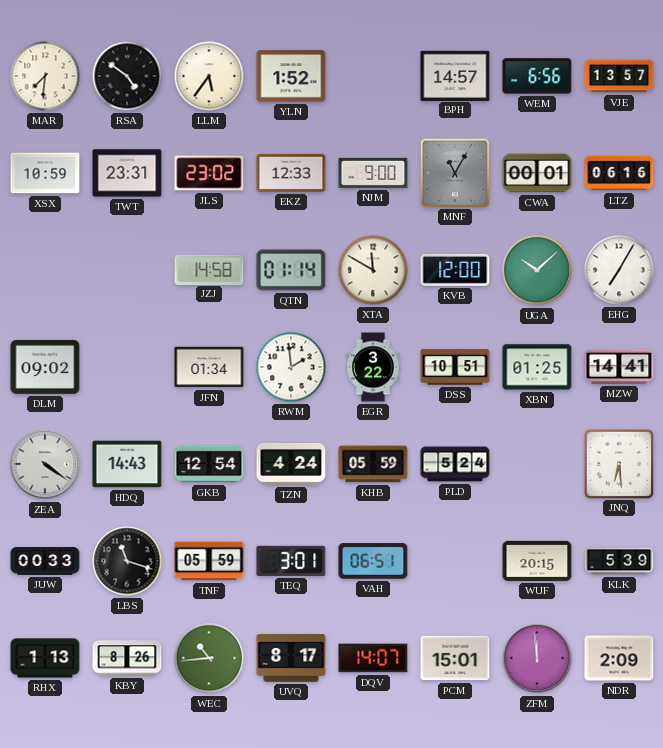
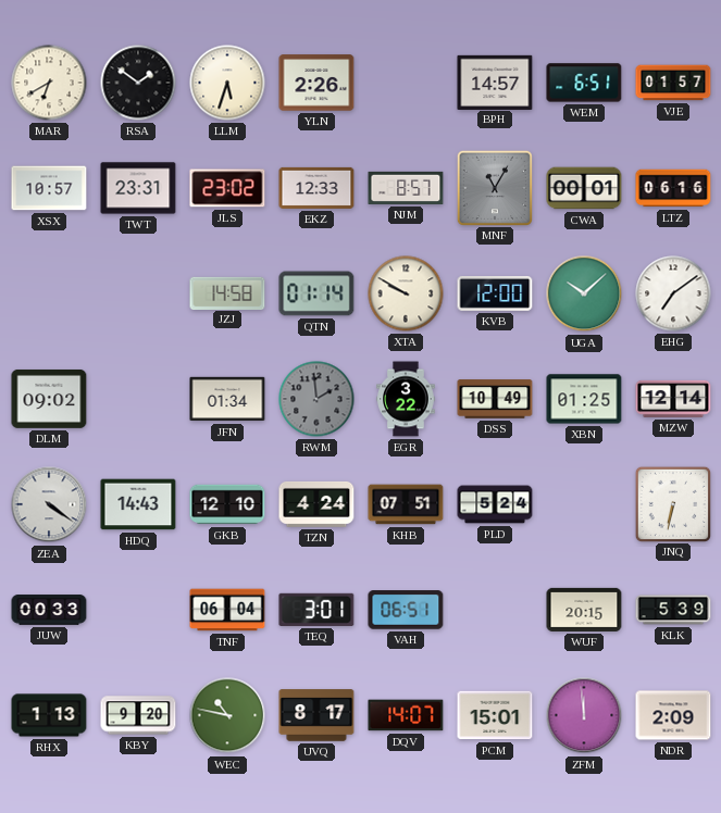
MAR: 7:31 -> 6:40 (49, 83)
RSA: 4:51 -> 1:51 (138, 83)
LLM: 5:36 -> 5:33 (227, 83)
YLN: 1:52 -> 2:26 (316, 83)
WEM: 6:56 -> 6:51 (584, 83)
VJE: 13:57 -> 01:57 (673, 83)
XSX: 10:59 -> 10:57 (49, 188)
NJM: 9:00 -> 8:57 (406, 188)
XTA: 11:50 -> 9:50 (406, 293)
EHG: 7:05 -> 7:09 (673, 293)
RWM dial: white -> grey (316, 399)
DSS: 10:51 -> 10:49 (495, 399)
MZW: 14:41 -> 12:14 (673, 399)
GKB: 12:54 -> 12:10 (227, 504)
KHB: 05:59 -> 07:51 (406, 504)
JNQ: 6:29 -> 6:32 (672, 503)
LBS: 11:18 -> none (127, 561)
TNF: 05:59 -> 06:04 (227, 610)
KBY: 8:26 -> 9:20 (138, 715)
WEC: 10:44 -> 10:47 (227, 715)
